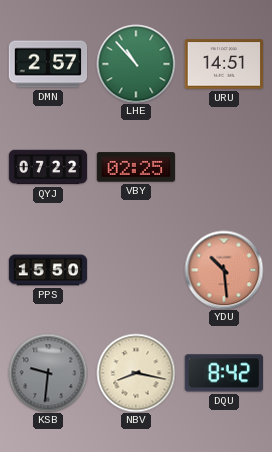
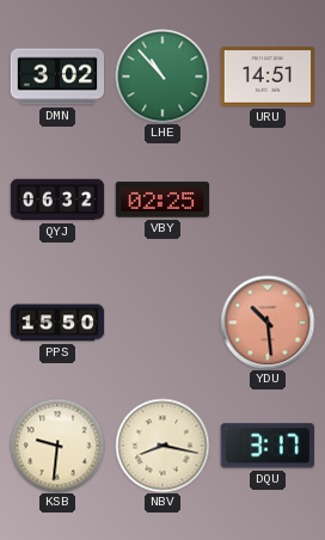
DMN: 2:57 -> 3:02 (57, 76)
QYJ: 07:22 -> 06:32 (57, 200)
KSB dial: grey -> cream (57, 446)
DQU: 8:42 -> 3:17 (268, 446)
